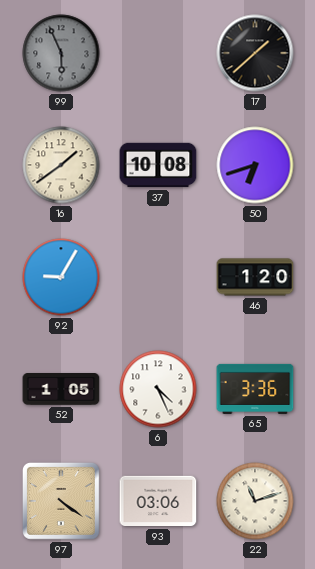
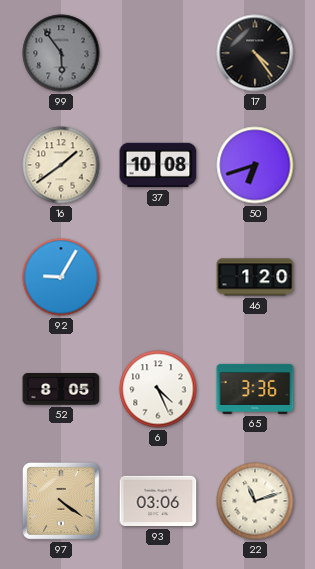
99: 5:56 -> 5:54 (61, 53)
17: 1:38 -> 4:24 (255, 53)
52: 1:05 -> 8:05 (61, 389)
